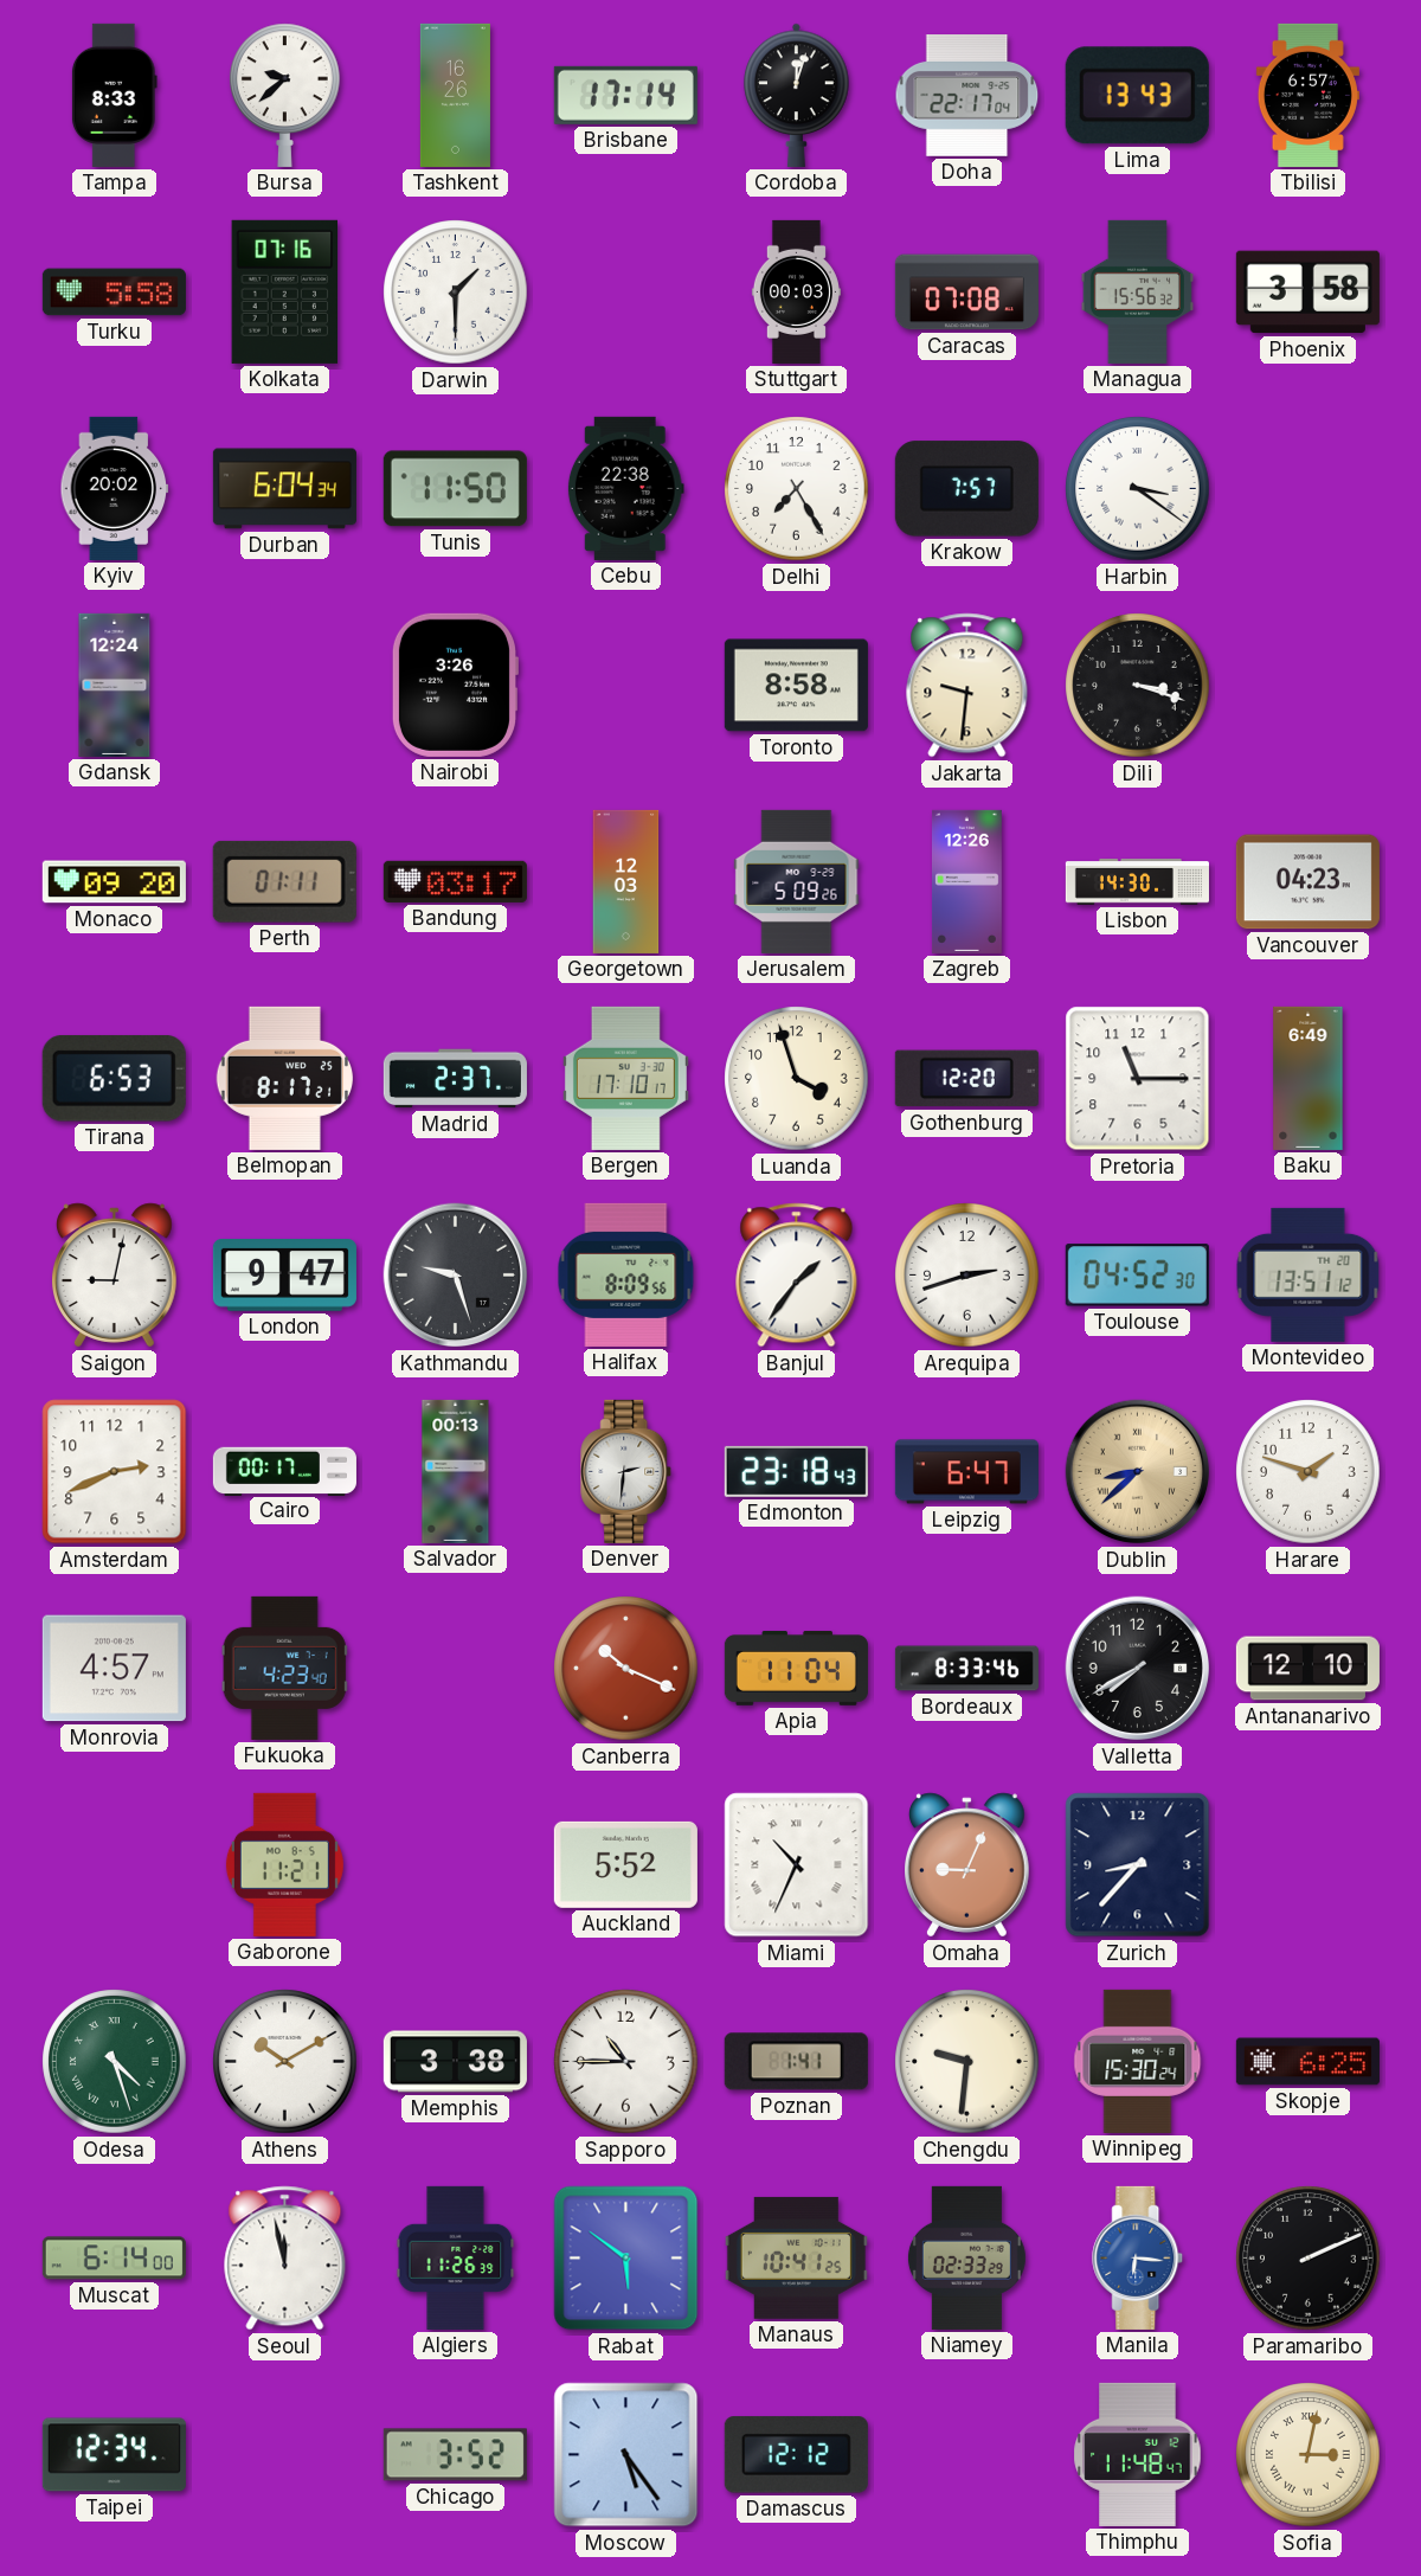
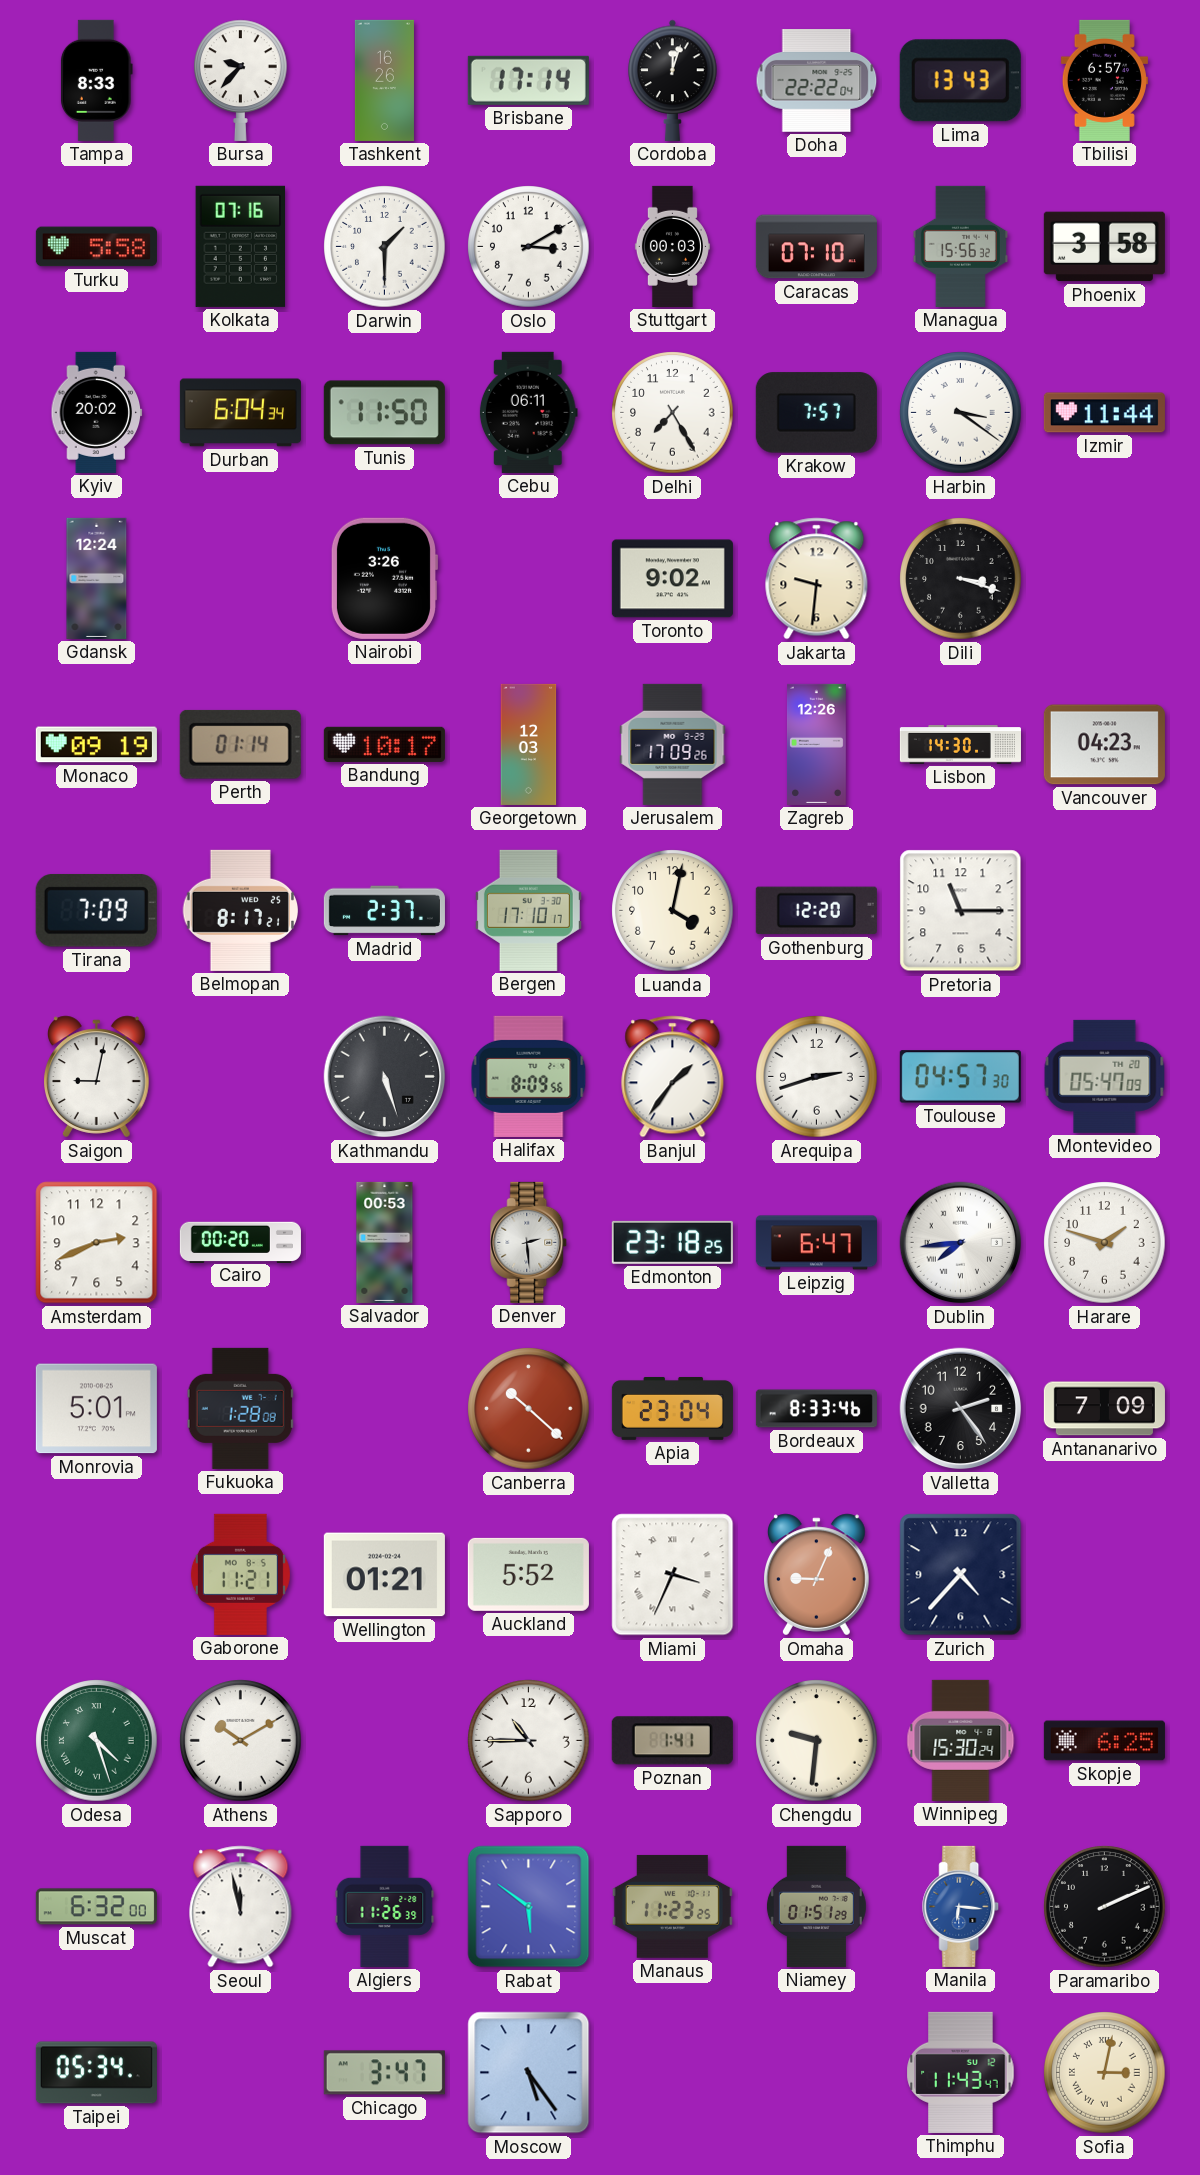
Bursa: 9:38 -> 9:37 (241, 80)
Doha: 22:17 -> 22:22 (817, 81)
Oslo: none -> 3:10 (529, 247)
Caracas: 07:08 -> 07:10 (816, 247)
Cebu: 22:38 -> 06:11 (528, 412)
Izmir: none -> 11:44 (1104, 413)
Toronto: 8:58 -> 9:02 (672, 579)
Monaco: 09:20 -> 09:19 (96, 745)
Perth: 01:11 -> 01:14 (240, 744)
Bandung: 03:17 -> 10:17 (384, 744)
Jerusalem: 5:09 -> 17:09 (673, 744)
Tirana: 6:53 -> 7:09 (96, 910)
Luanda: 3:57 -> 4:02 (673, 911)
Baku: 6:49 -> none (1309, 1078)
London: 9:47 -> none (284, 1276)
Kathmandu: 9:27 -> 5:27 (385, 1077)
Toulouse: 04:52 -> 04:57 (960, 1077)
Montevideo: 13:51 -> 05:47 (1105, 1076)
Cairo: 00:17 -> 00:20 (240, 1242)
Salvador: 00:13 -> 00:53 (385, 1242)
Denver: 2:31 -> 2:29 (529, 1242)
Edmonton: 23:18:43 -> 23:18:25 (672, 1242)
Dublin: 8:38 -> 7:44 (961, 1243)
Dublin dial: champagne -> white (961, 1243)
Monrovia: 4:57 -> 5:01 (96, 1409)
Fukuoka: 4:23 -> 1:28 (240, 1408)
Canberra: 10:19 -> 10:22 (529, 1409)
Apia: 11:04 -> 23:04 (672, 1408)
Valletta: 7:40 -> 2:24 (961, 1409)
Antananarivo: 12:10 -> 7:09 (1104, 1409)
Wellington: none -> 01:21 (384, 1575)
Miami: 10:34 -> 3:34 (673, 1575)
Zurich: 8:37 -> 4:37 (961, 1575)
Memphis: 3:38 -> none (455, 2062)
Muscat: 6:14 -> 6:32 (96, 1907)
Manaus: 10:41 -> 11:23 (672, 1906)
Niamey: 02:33 -> 01:51 (816, 1906)
Taipei: 12:34 -> 05:34 (96, 2073)
Chicago: 3:52 -> 3:47 (384, 2073)
Damascus: 12:12 -> none (796, 2455)
Thimphu: 11:48 -> 11:43 (961, 2072)
